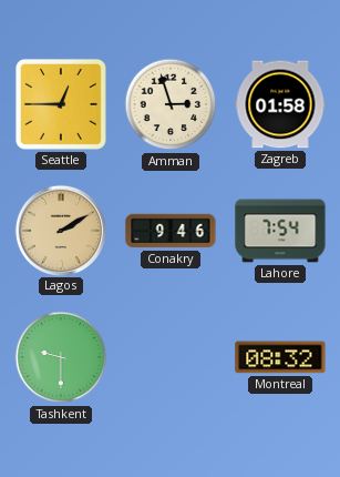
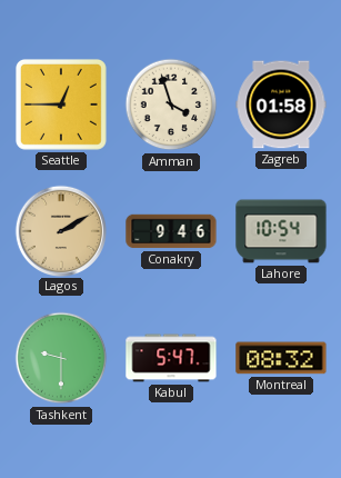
Amman: 2:57 -> 3:57 (171, 104)
Lahore: 7:54 -> 10:54 (281, 231)
Kabul: none -> 5:47 (171, 358)
